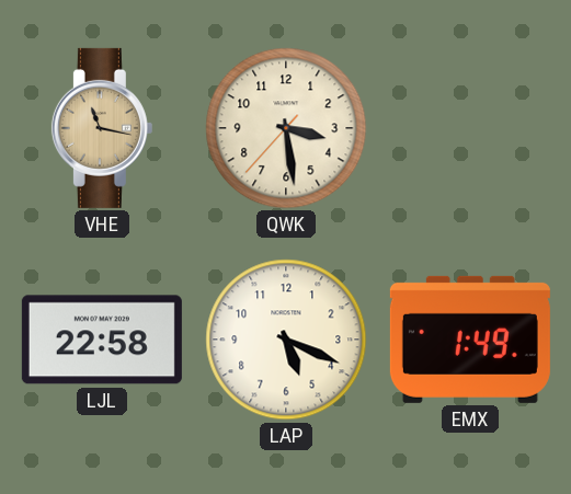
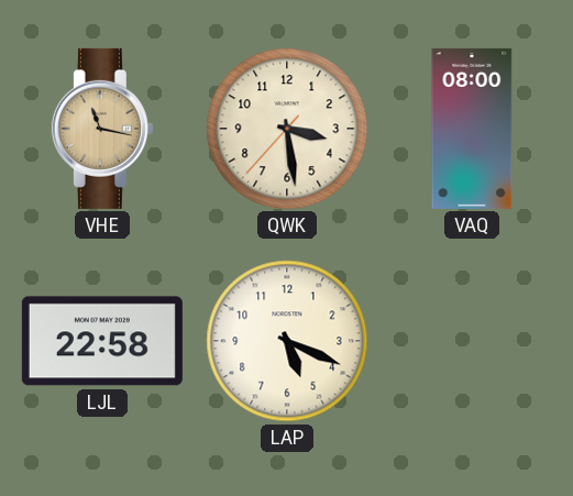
VAQ: none -> 08:00 (472, 129)
EMX: 1:49 -> none (470, 340)
